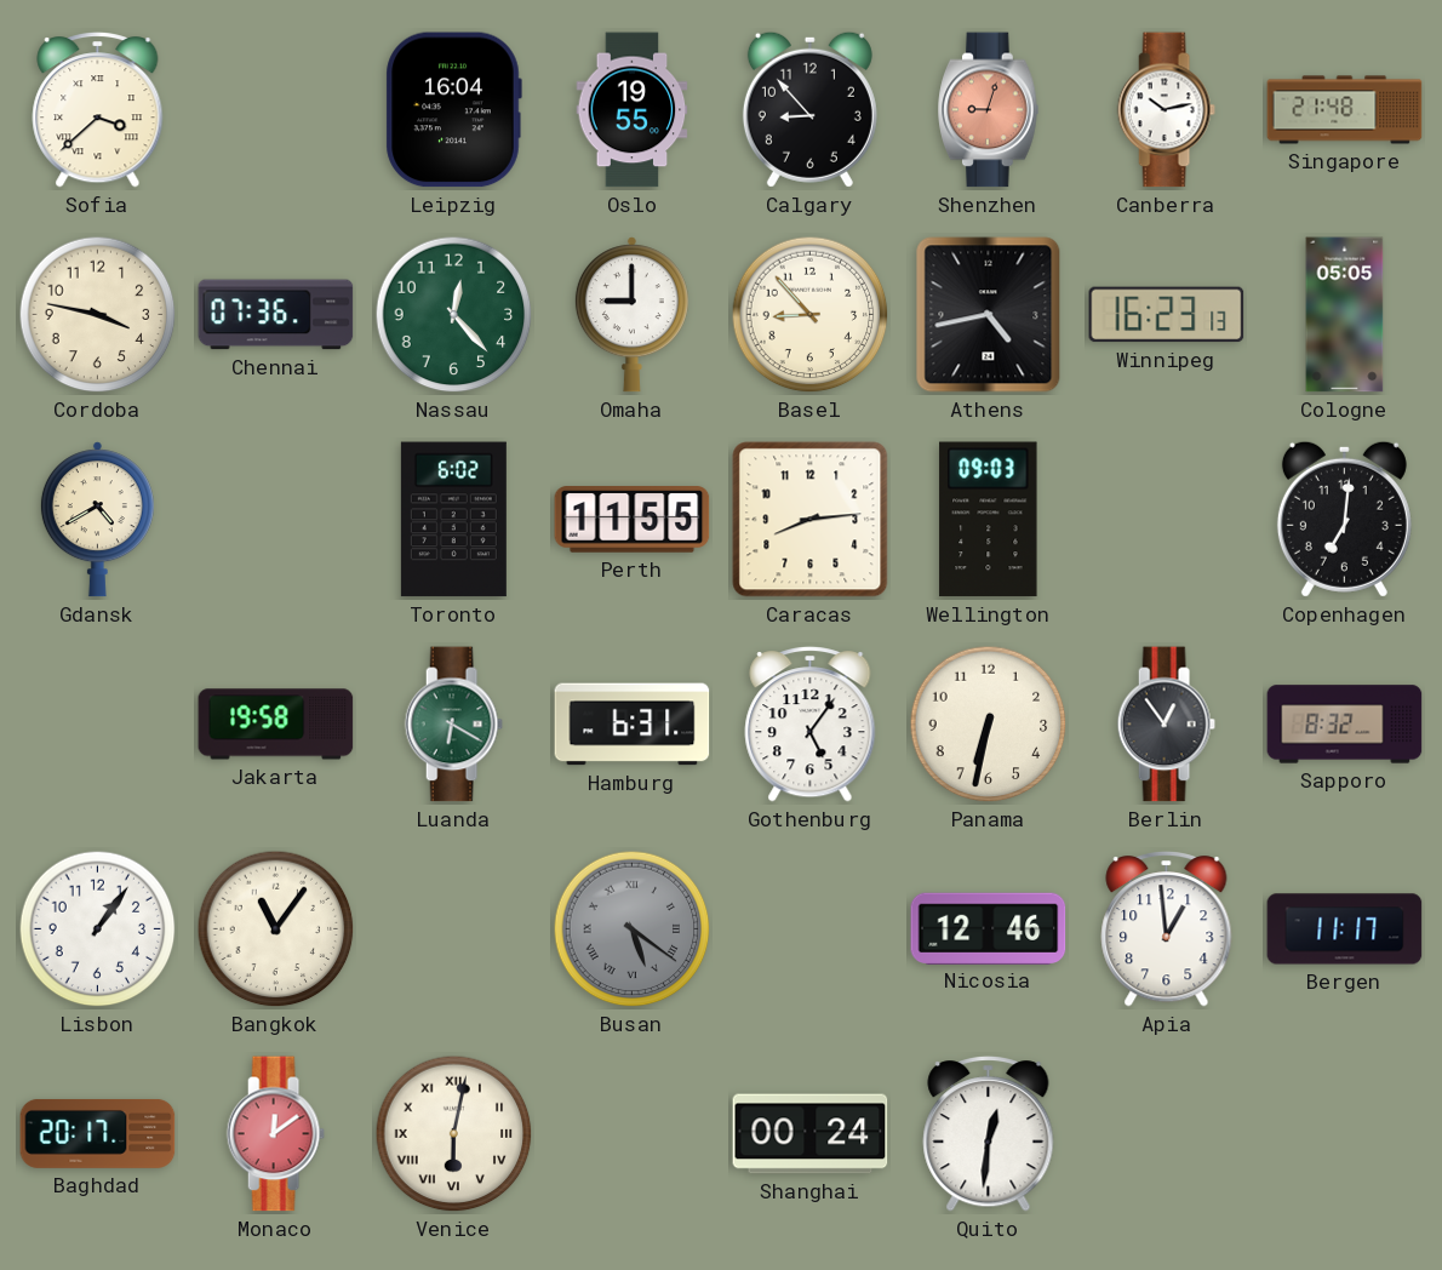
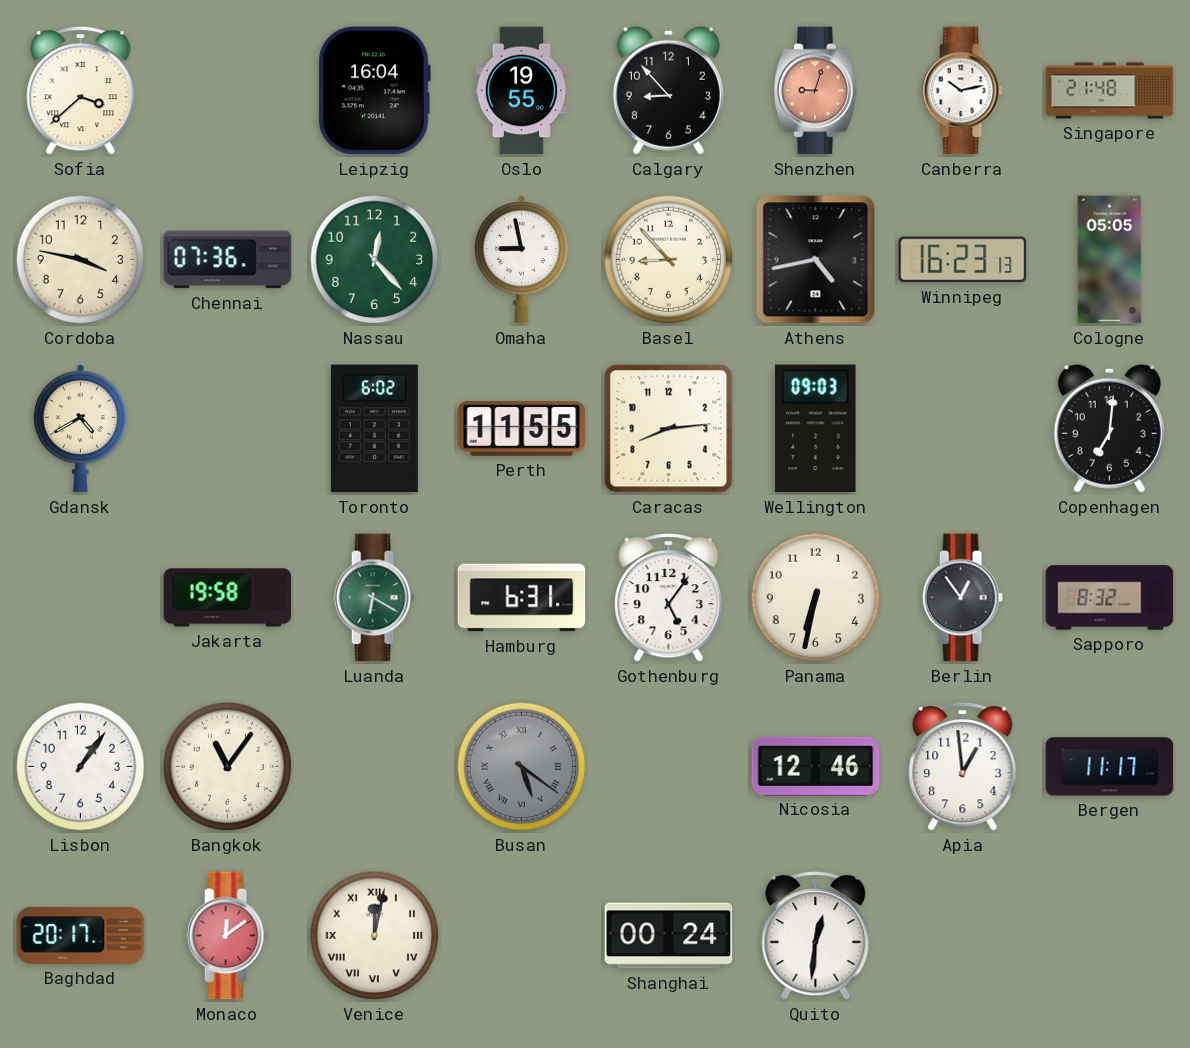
Omaha: 9:00 -> 8:58 (521, 260)
Venice: 6:02 -> 12:02 (375, 936)
